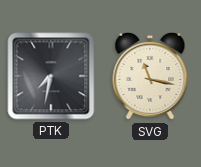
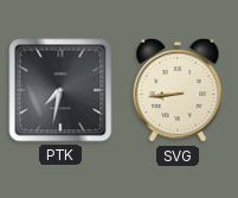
SVG: 11:17 -> 8:44 (178, 90)
